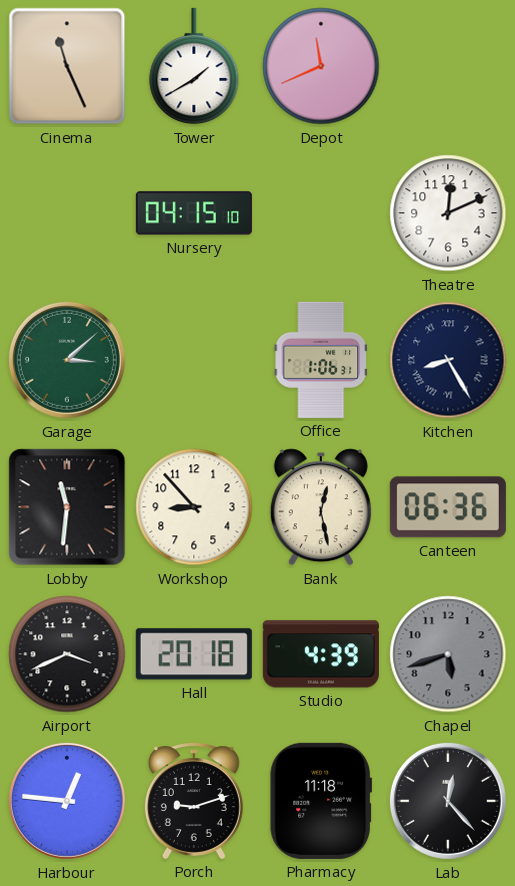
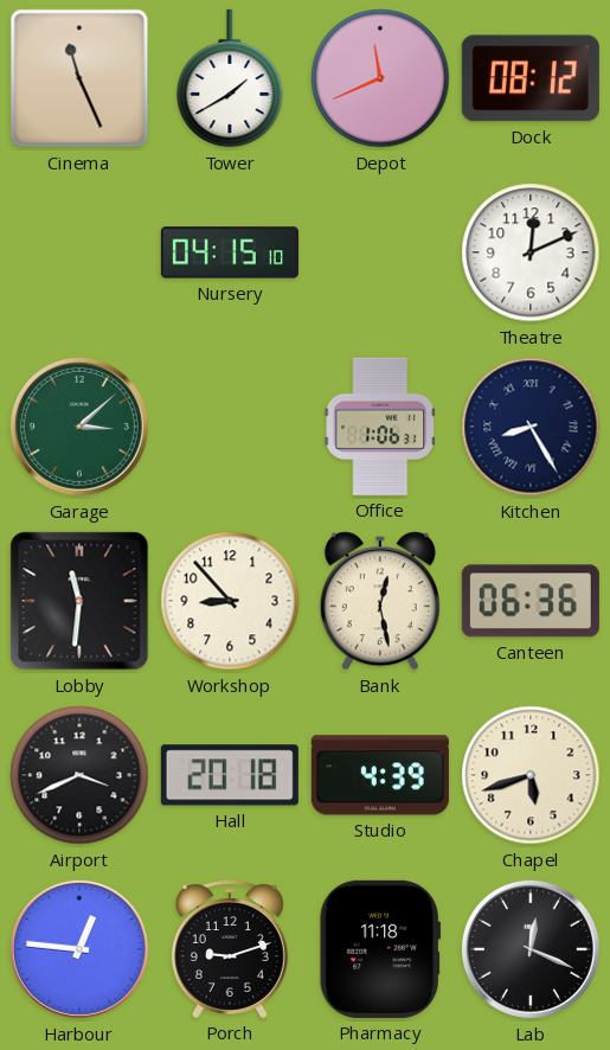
Dock: none -> 08:12 (531, 78)
Chapel dial: grey -> cream (531, 775)
Lab: 12:23 -> 12:19 (531, 949)
